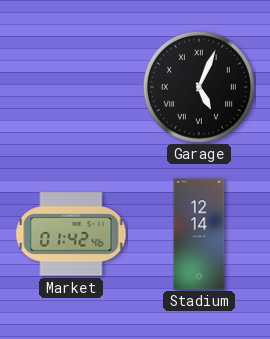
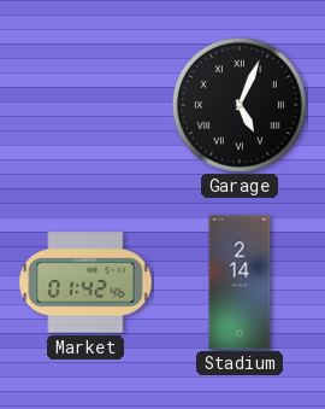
Stadium: 12:14 -> 2:14 (240, 282)
